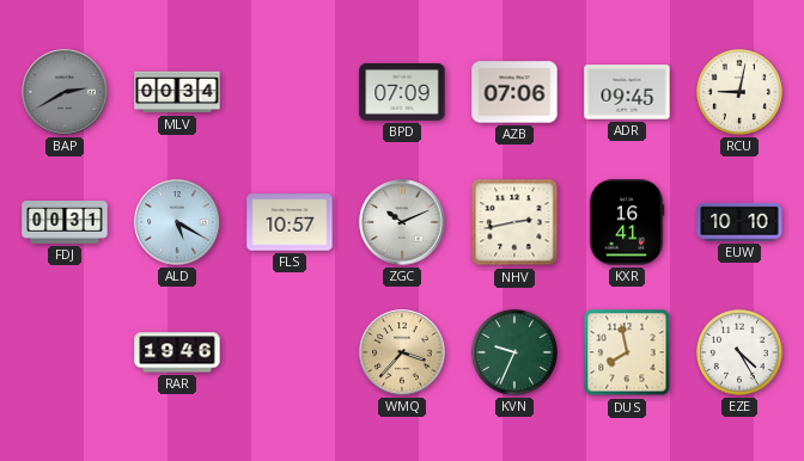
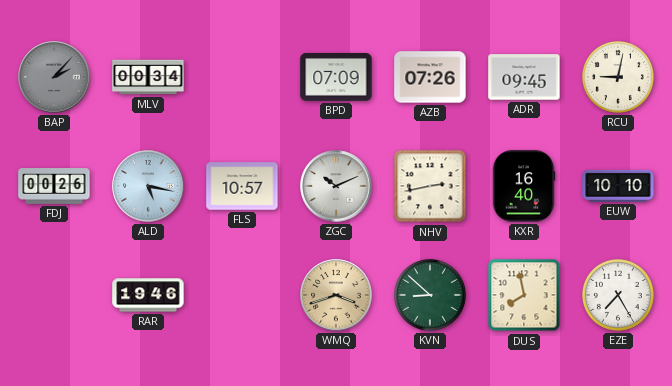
BAP: 2:40 -> 2:07 (54, 77)
AZB: 07:06 -> 07:26 (430, 77)
FDJ: 00:31 -> 00:26 (54, 186)
ALD: 5:20 -> 5:17 (148, 186)
KXR: 16:41 -> 16:40 (524, 186)
WMQ: 3:37 -> 3:42 (336, 295)
KVN: 9:34 -> 8:52 (430, 295)
EZE: 4:25 -> 7:25 (618, 295)
